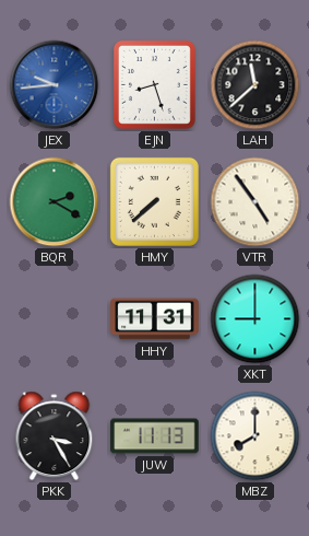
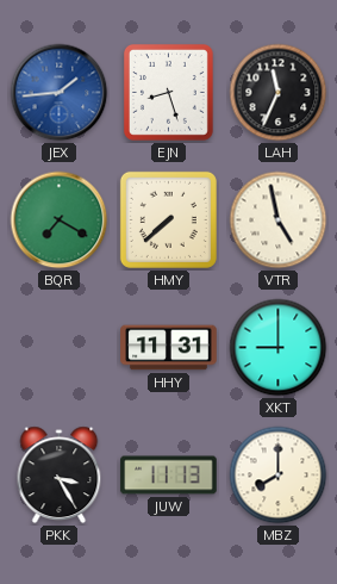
JEX: 9:44 -> 1:44 (60, 93)
LAH: 11:38 -> 11:34 (279, 93)
BQR: 2:20 -> 7:20 (60, 220)
VTR: 4:54 -> 4:58 (279, 220)
